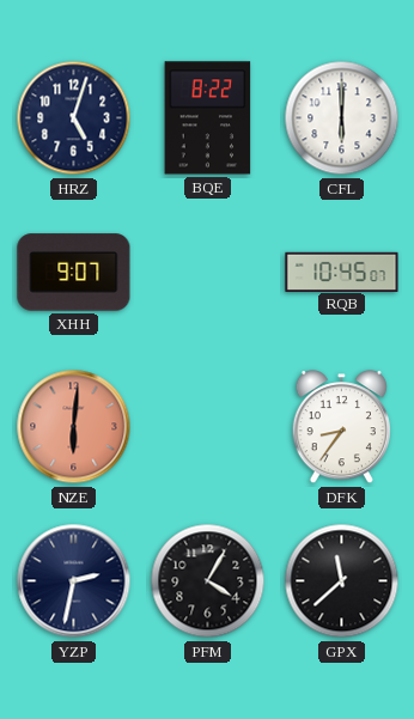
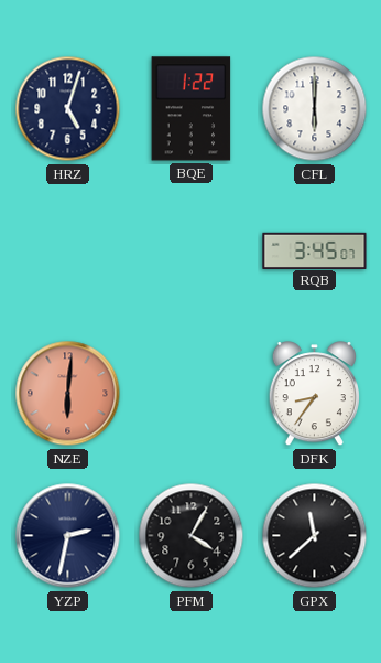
BQE: 8:22 -> 1:22 (192, 109)
XHH: 9:07 -> none (74, 273)
RQB: 10:45 -> 3:45 (315, 250)
